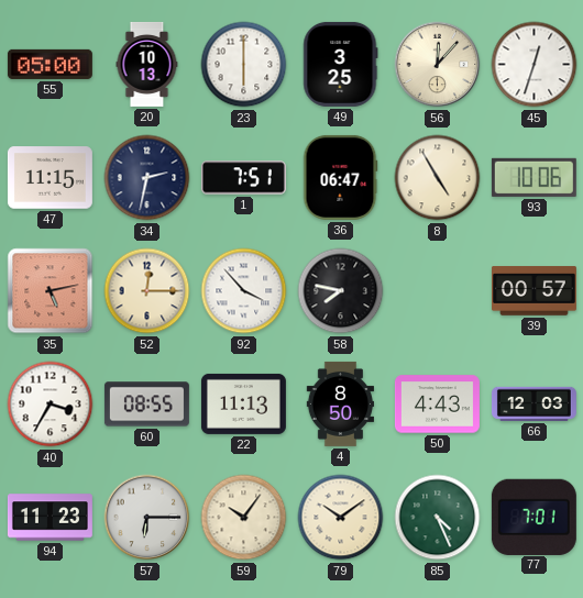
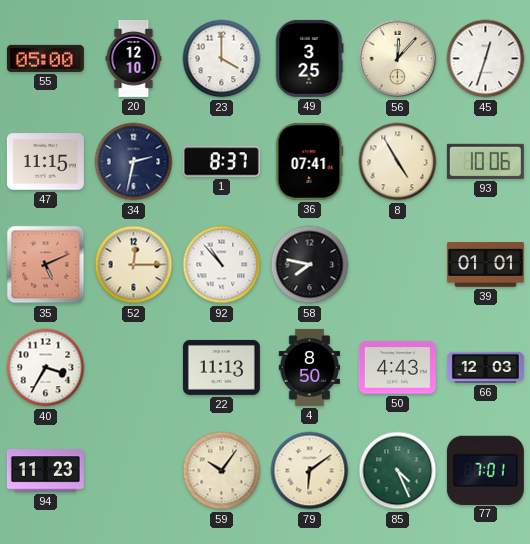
20: 10:13 -> 12:10 (134, 58)
23: 6:00 -> 4:00 (222, 59)
1: 7:51 -> 8:37 (221, 162)
36: 06:47 -> 07:41 (309, 161)
35: 5:13 -> 5:11 (46, 265)
92: 3:53 -> 10:53 (222, 265)
39: 00:57 -> 01:01 (485, 265)
60: 08:55 -> none (146, 405)
57: 6:15 -> none (147, 518)
79: 10:09 -> 6:09 (310, 471)
